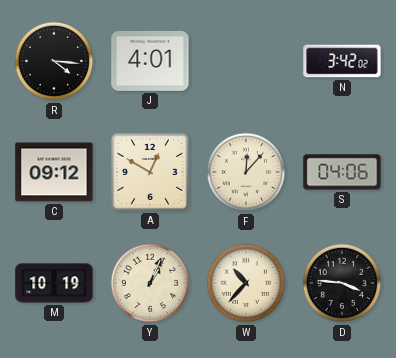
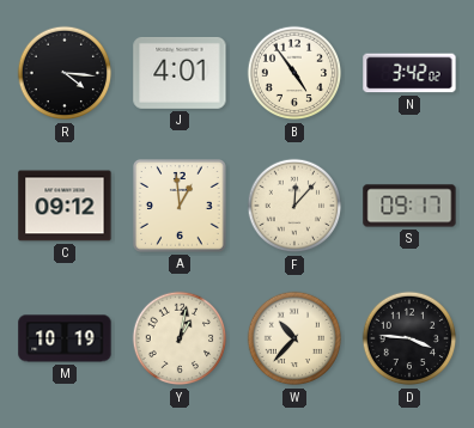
B: none -> 4:54 (294, 73)
A: 12:50 -> 12:59 (181, 207)
S: 04:06 -> 09:17 (409, 206)
Y: 1:04 -> 1:02 (180, 338)
